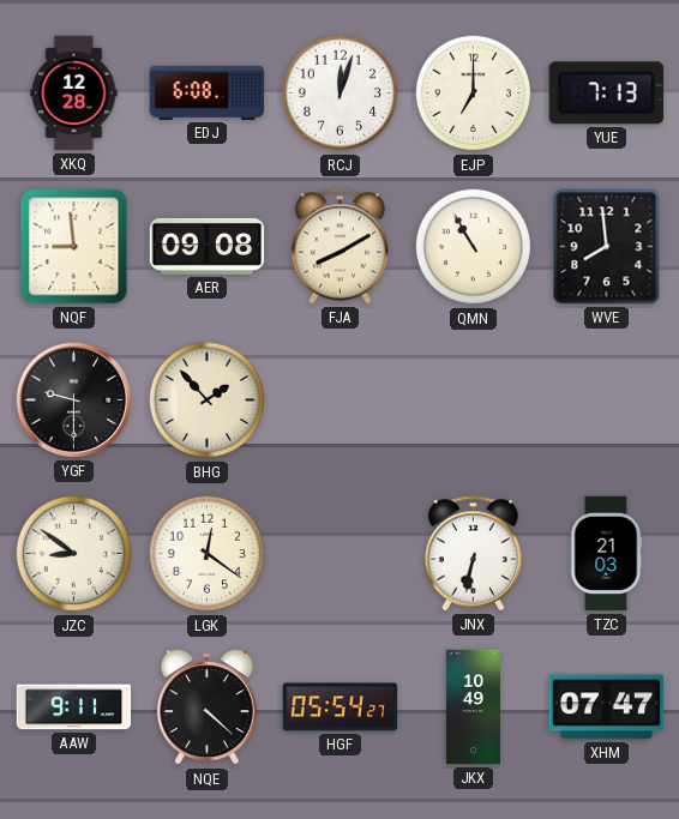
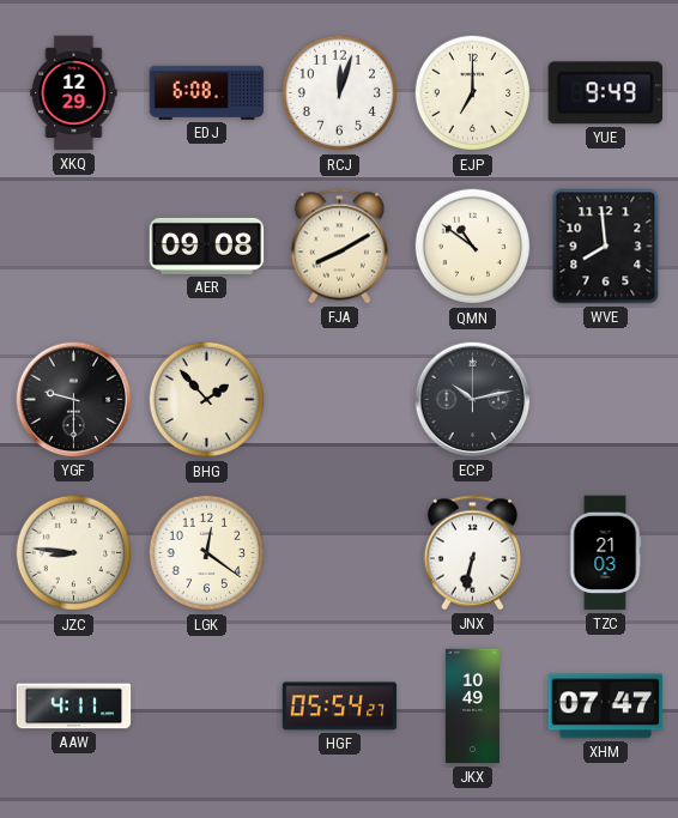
XKQ: 12:28 -> 12:29 (74, 93)
YUE: 7:13 -> 9:49 (605, 93)
NQF: 8:59 -> none (74, 247)
QMN: 10:55 -> 10:51 (473, 247)
ECP: none -> 10:13 (473, 400)
JZC: 8:51 -> 8:46 (74, 553)
AAW: 9:11 -> 4:11 (74, 707)
NQE: 4:22 -> none (206, 707)
